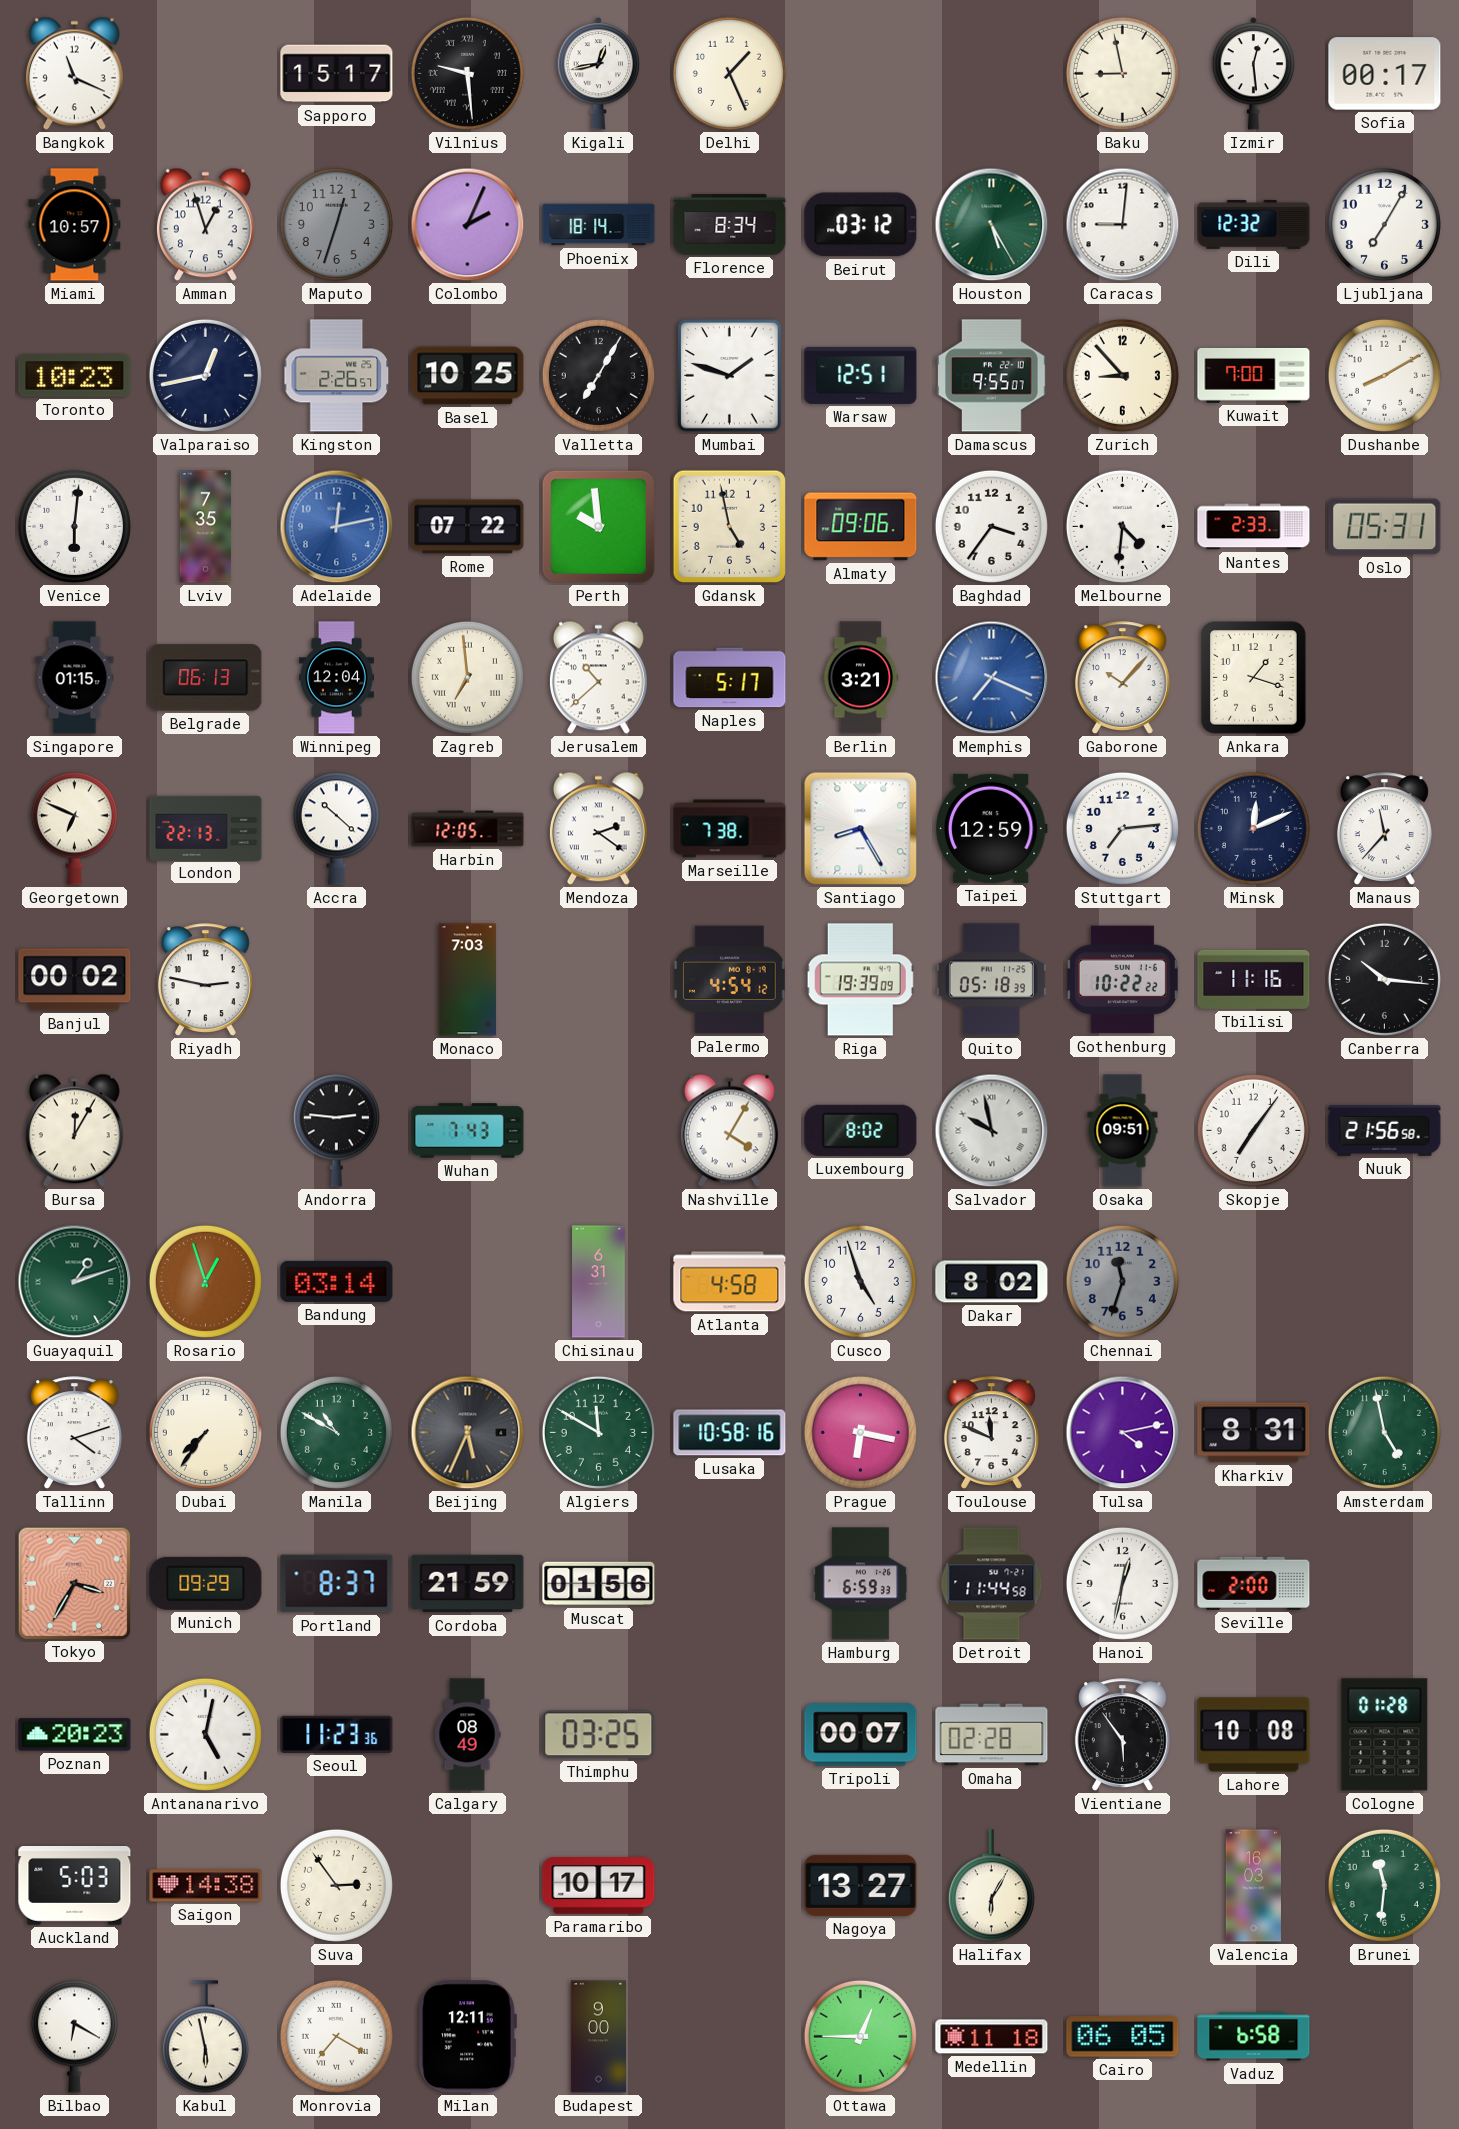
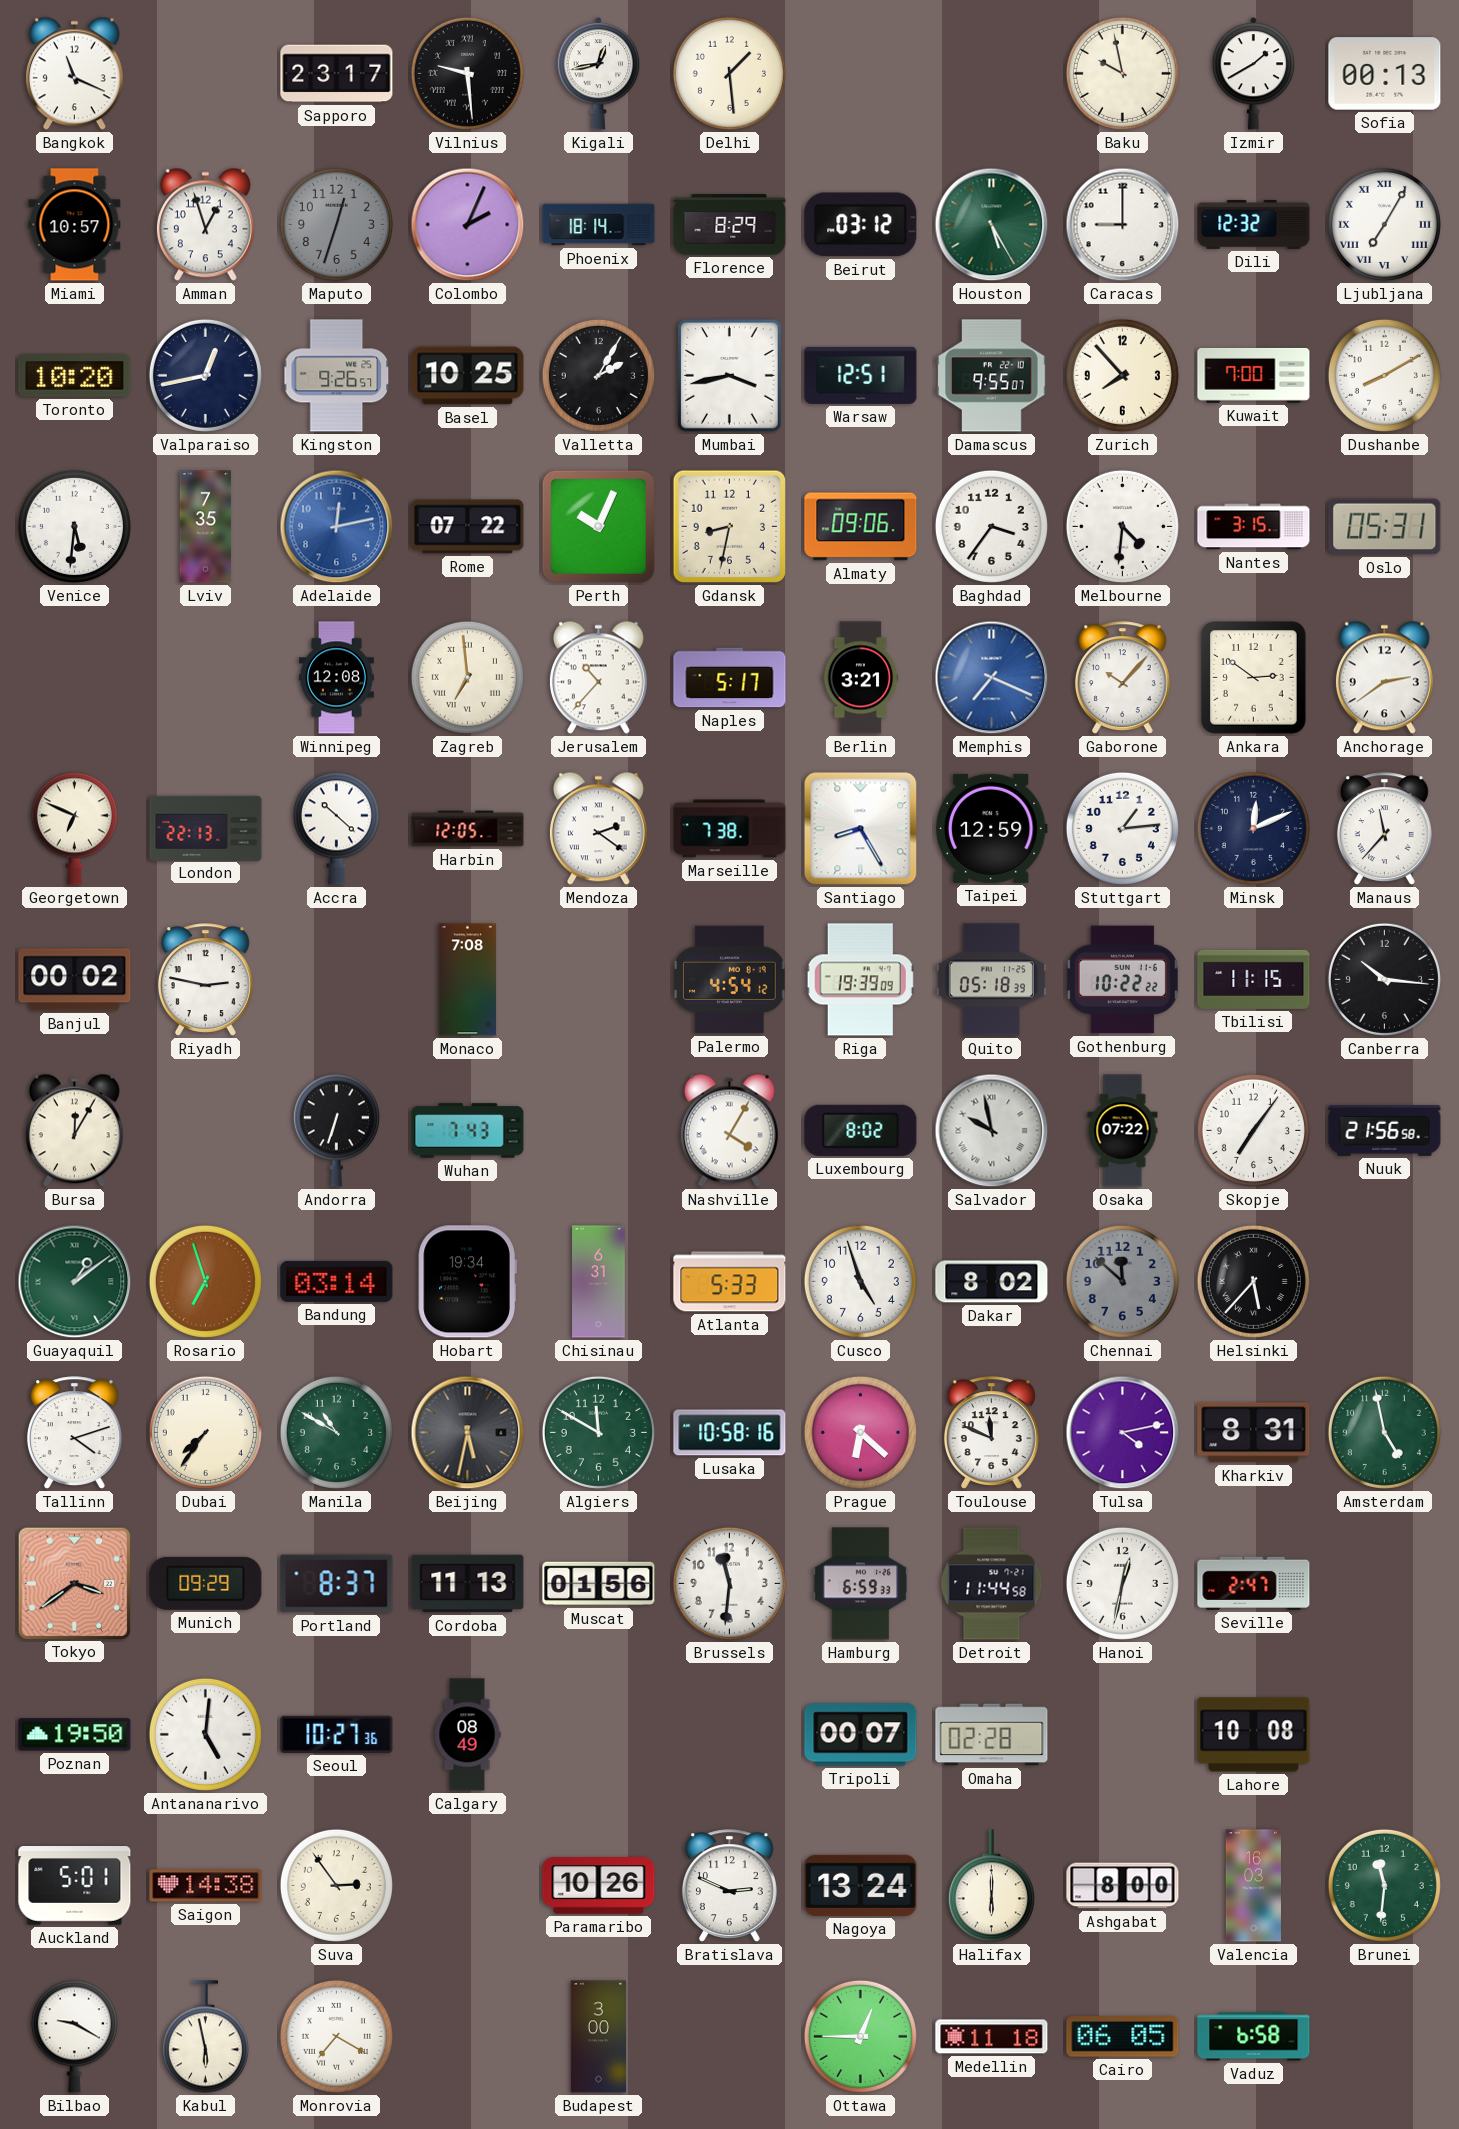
Sapporo: 15:17 -> 23:17 (337, 74)
Delhi: 1:26 -> 1:29 (729, 73)
Baku: 8:58 -> 9:58 (1122, 73)
Izmir: 12:29 -> 1:40 (1254, 74)
Sofia: 00:17 -> 00:13 (1385, 74)
Florence: 8:34 -> 8:29 (730, 225)
Caracas: 9:01 -> 9:00 (1123, 225)
Ljubljana numerals: Arabic -> Roman (1384, 224)
Toronto: 10:23 -> 10:20 (75, 376)
Kingston: 2:26 -> 9:26 (337, 376)
Valletta: 7:05 -> 2:05 (598, 375)
Mumbai: 1:48 -> 3:43 (730, 376)
Zurich: 8:53 -> 7:53 (1122, 375)
Venice: 6:01 -> 5:31 (74, 526)
Perth: 9:59 -> 10:04 (598, 526)
Gdansk: 4:58 -> 8:32 (730, 527)
Nantes: 2:33 -> 3:15 (1254, 527)
Singapore: 01:15 -> none (75, 678)
Belgrade: 06:13 -> none (206, 678)
Winnipeg: 12:04 -> 12:08 (336, 678)
Jerusalem: 10:38 -> 10:37 (598, 678)
Ankara: 1:18 -> 2:51 (1254, 678)
Anchorage: none -> 2:39 (1384, 678)
Stuttgart: 7:14 -> 1:14 (1122, 828)
Monaco: 7:03 -> 7:08 (468, 980)
Tbilisi: 11:16 -> 11:15 (1254, 979)
Andorra: 2:46 -> 6:33 (336, 1130)
Osaka: 09:51 -> 07:22 (1123, 1131)
Guayaquil: 1:12 -> 1:09 (75, 1282)
Rosario: 12:57 -> 6:57 (205, 1281)
Hobart: none -> 19:34 (467, 1282)
Atlanta: 4:58 -> 5:33 (730, 1282)
Chennai: 11:33 -> 11:52 (1122, 1281)
Helsinki: none -> 5:37 (1253, 1281)
Beijing: 5:34 -> 5:32 (468, 1433)
Prague: 6:17 -> 6:22 (860, 1432)
Tokyo: 3:35 -> 3:39 (74, 1583)
Cordoba: 21:59 -> 11:13 (468, 1584)
Brussels: none -> 11:31 (729, 1583)
Seville: 2:00 -> 2:47 (1254, 1583)
Poznan: 20:23 -> 19:50 (75, 1735)
Antananarivo: 5:02 -> 5:01 (205, 1734)
Seoul: 11:23 -> 10:27 (337, 1734)
Thimphu: 03:25 -> none (599, 1735)
Vientiane: 5:54 -> none (1122, 1735)
Cologne: 01:28 -> none (1385, 1735)
Auckland: 5:03 -> 5:01 (75, 1886)
Paramaribo: 10:17 -> 10:26 (599, 1886)
Bratislava: none -> 2:49 (729, 1886)
Nagoya: 13:27 -> 13:24 (861, 1885)
Halifax: 6:05 -> 6:00 (991, 1886)
Ashgabat: none -> 8:00 (1123, 1886)
Bilbao: 6:20 -> 9:20 (74, 2036)
Milan: 12:11 -> none (467, 2037)
Budapest: 9:00 -> 3:00 (598, 2037)
